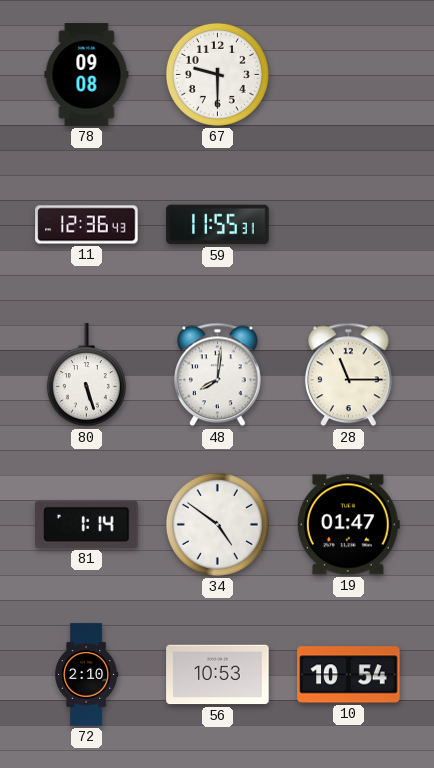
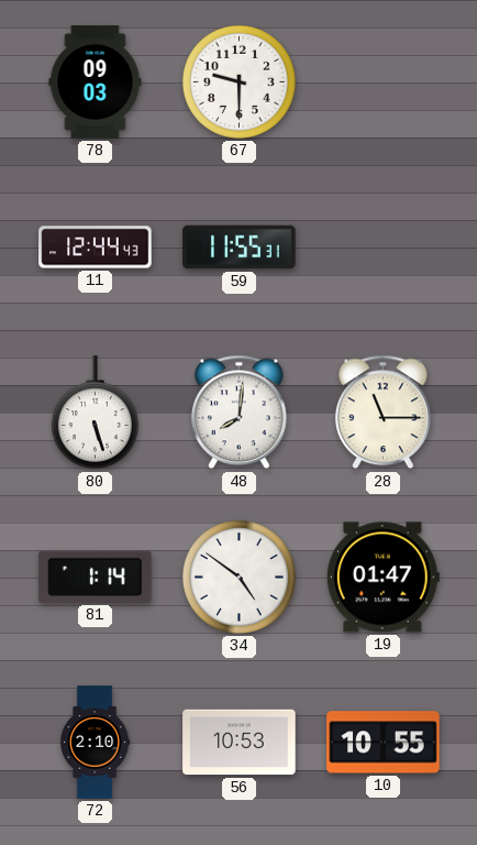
78: 09:08 -> 09:03 (96, 83)
11: 12:36 -> 12:44 (96, 248)
10: 10:54 -> 10:55 (384, 743)
